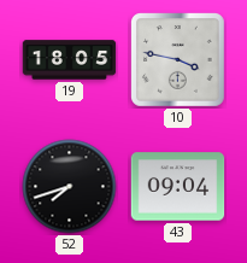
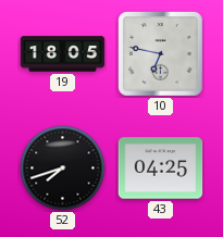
10: 3:47 -> 6:47 (161, 54)
43: 09:04 -> 04:25 (161, 169)
